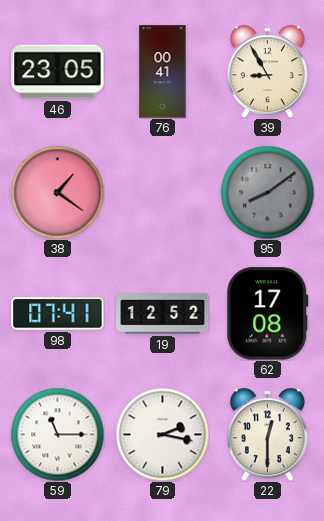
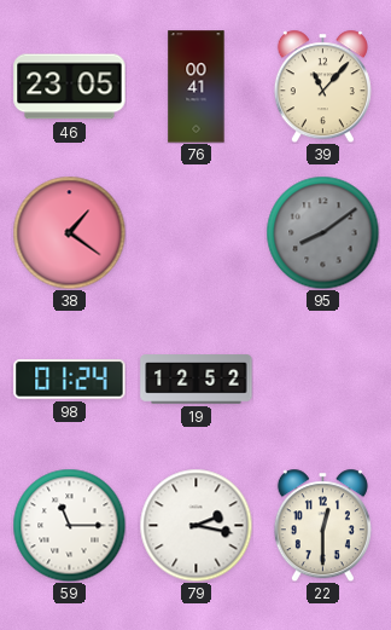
39: 8:55 -> 11:07 (322, 86)
98: 07:41 -> 01:24 (70, 380)
62: 17:08 -> none (268, 314)
